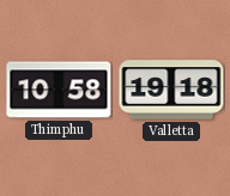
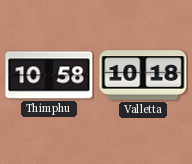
Valletta: 19:18 -> 10:18 (143, 75)
